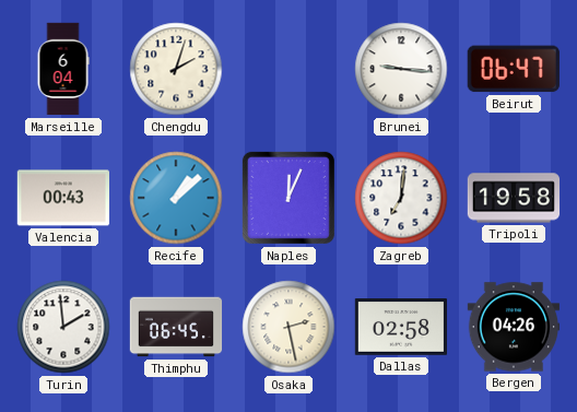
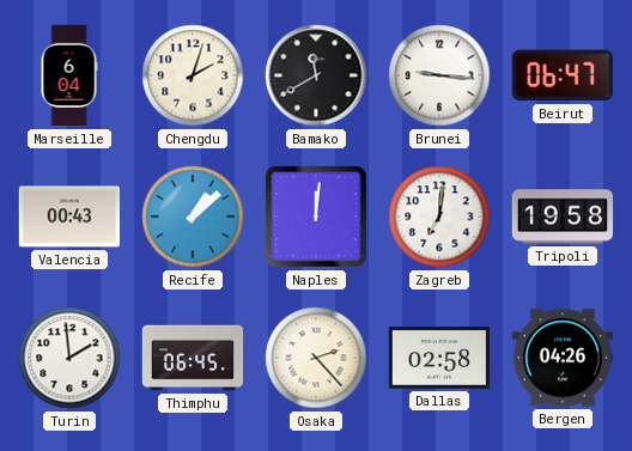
Bamako: none -> 11:40 (316, 75)
Naples: 12:04 -> 12:01 (316, 217)
Osaka: 2:28 -> 2:23 (316, 358)
